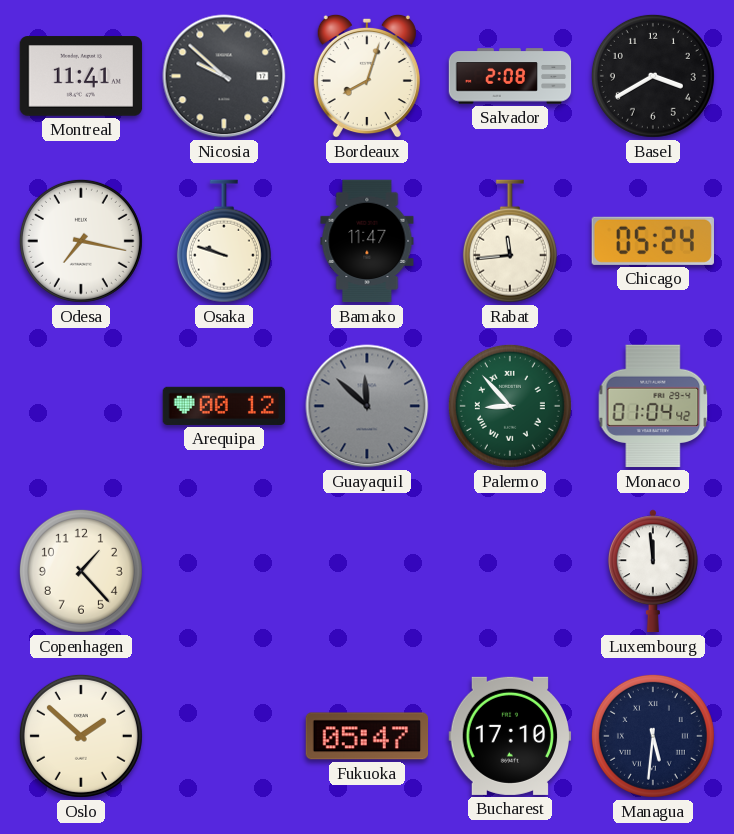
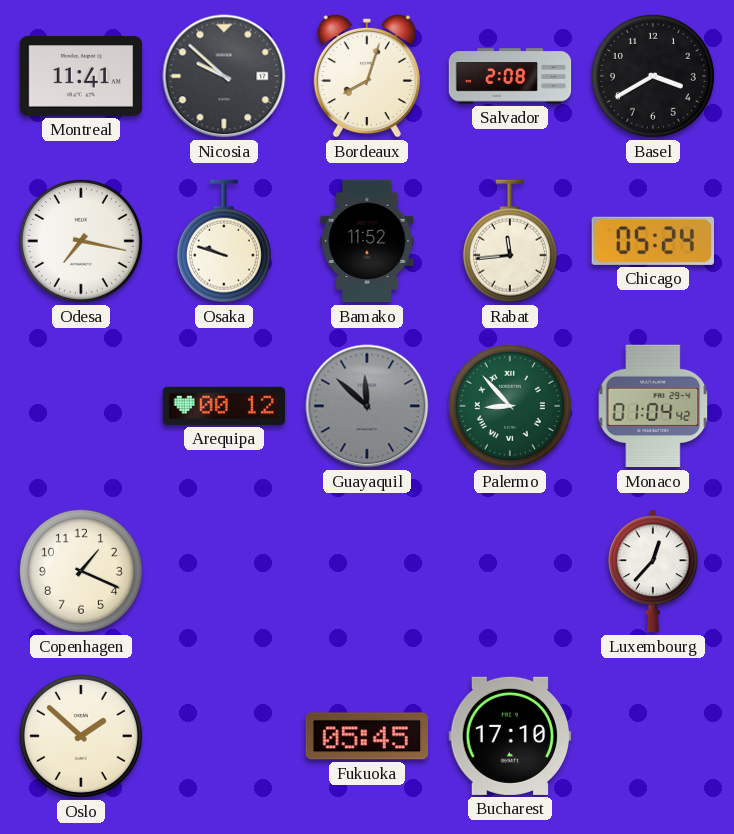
Bamako: 11:47 -> 11:52 (367, 241)
Copenhagen: 1:23 -> 1:19 (81, 571)
Luxembourg: 11:59 -> 12:37 (653, 571)
Fukuoka: 05:47 -> 05:45 (367, 736)
Managua: 5:31 -> none (653, 736)
